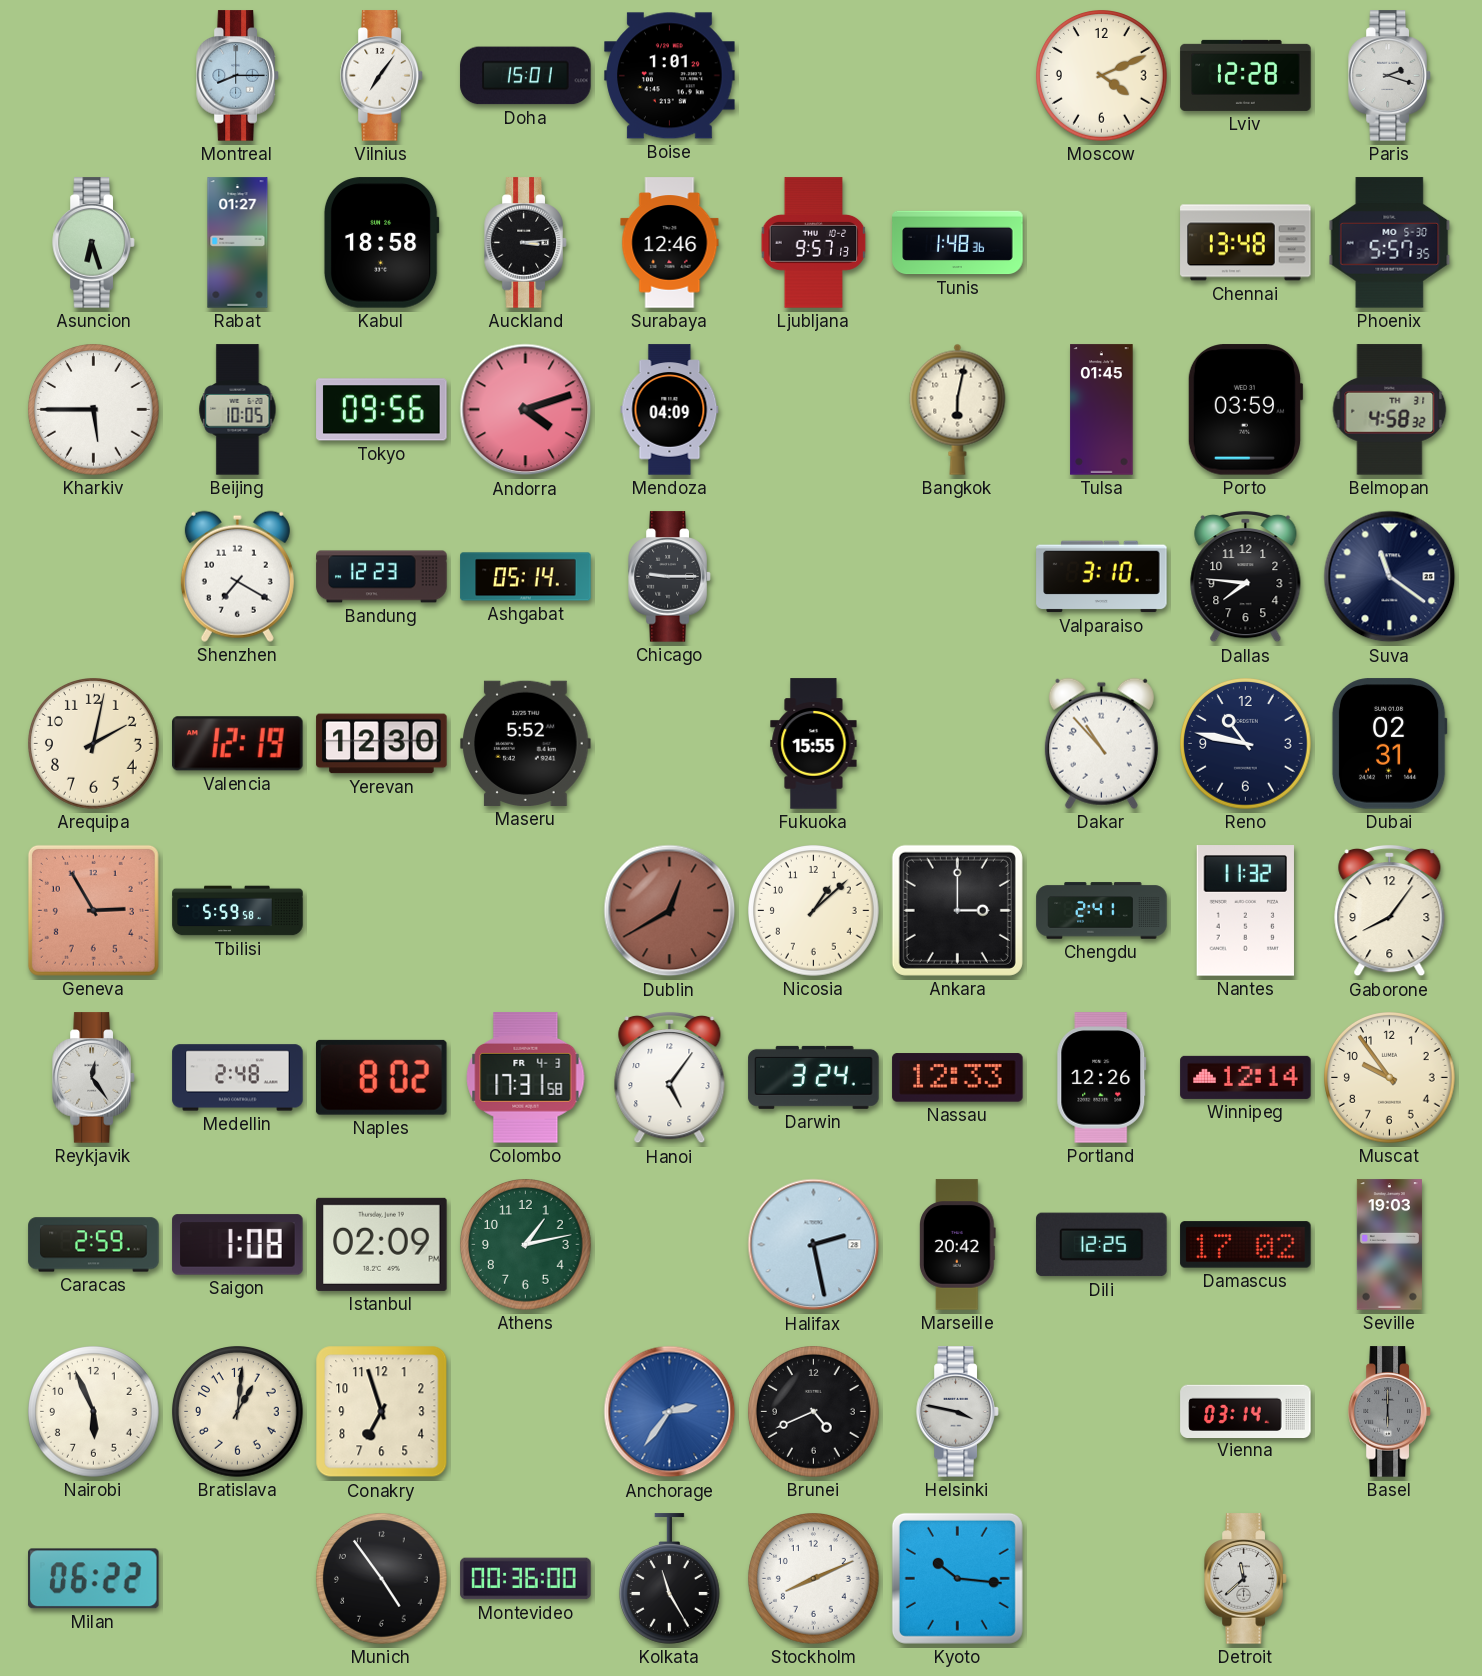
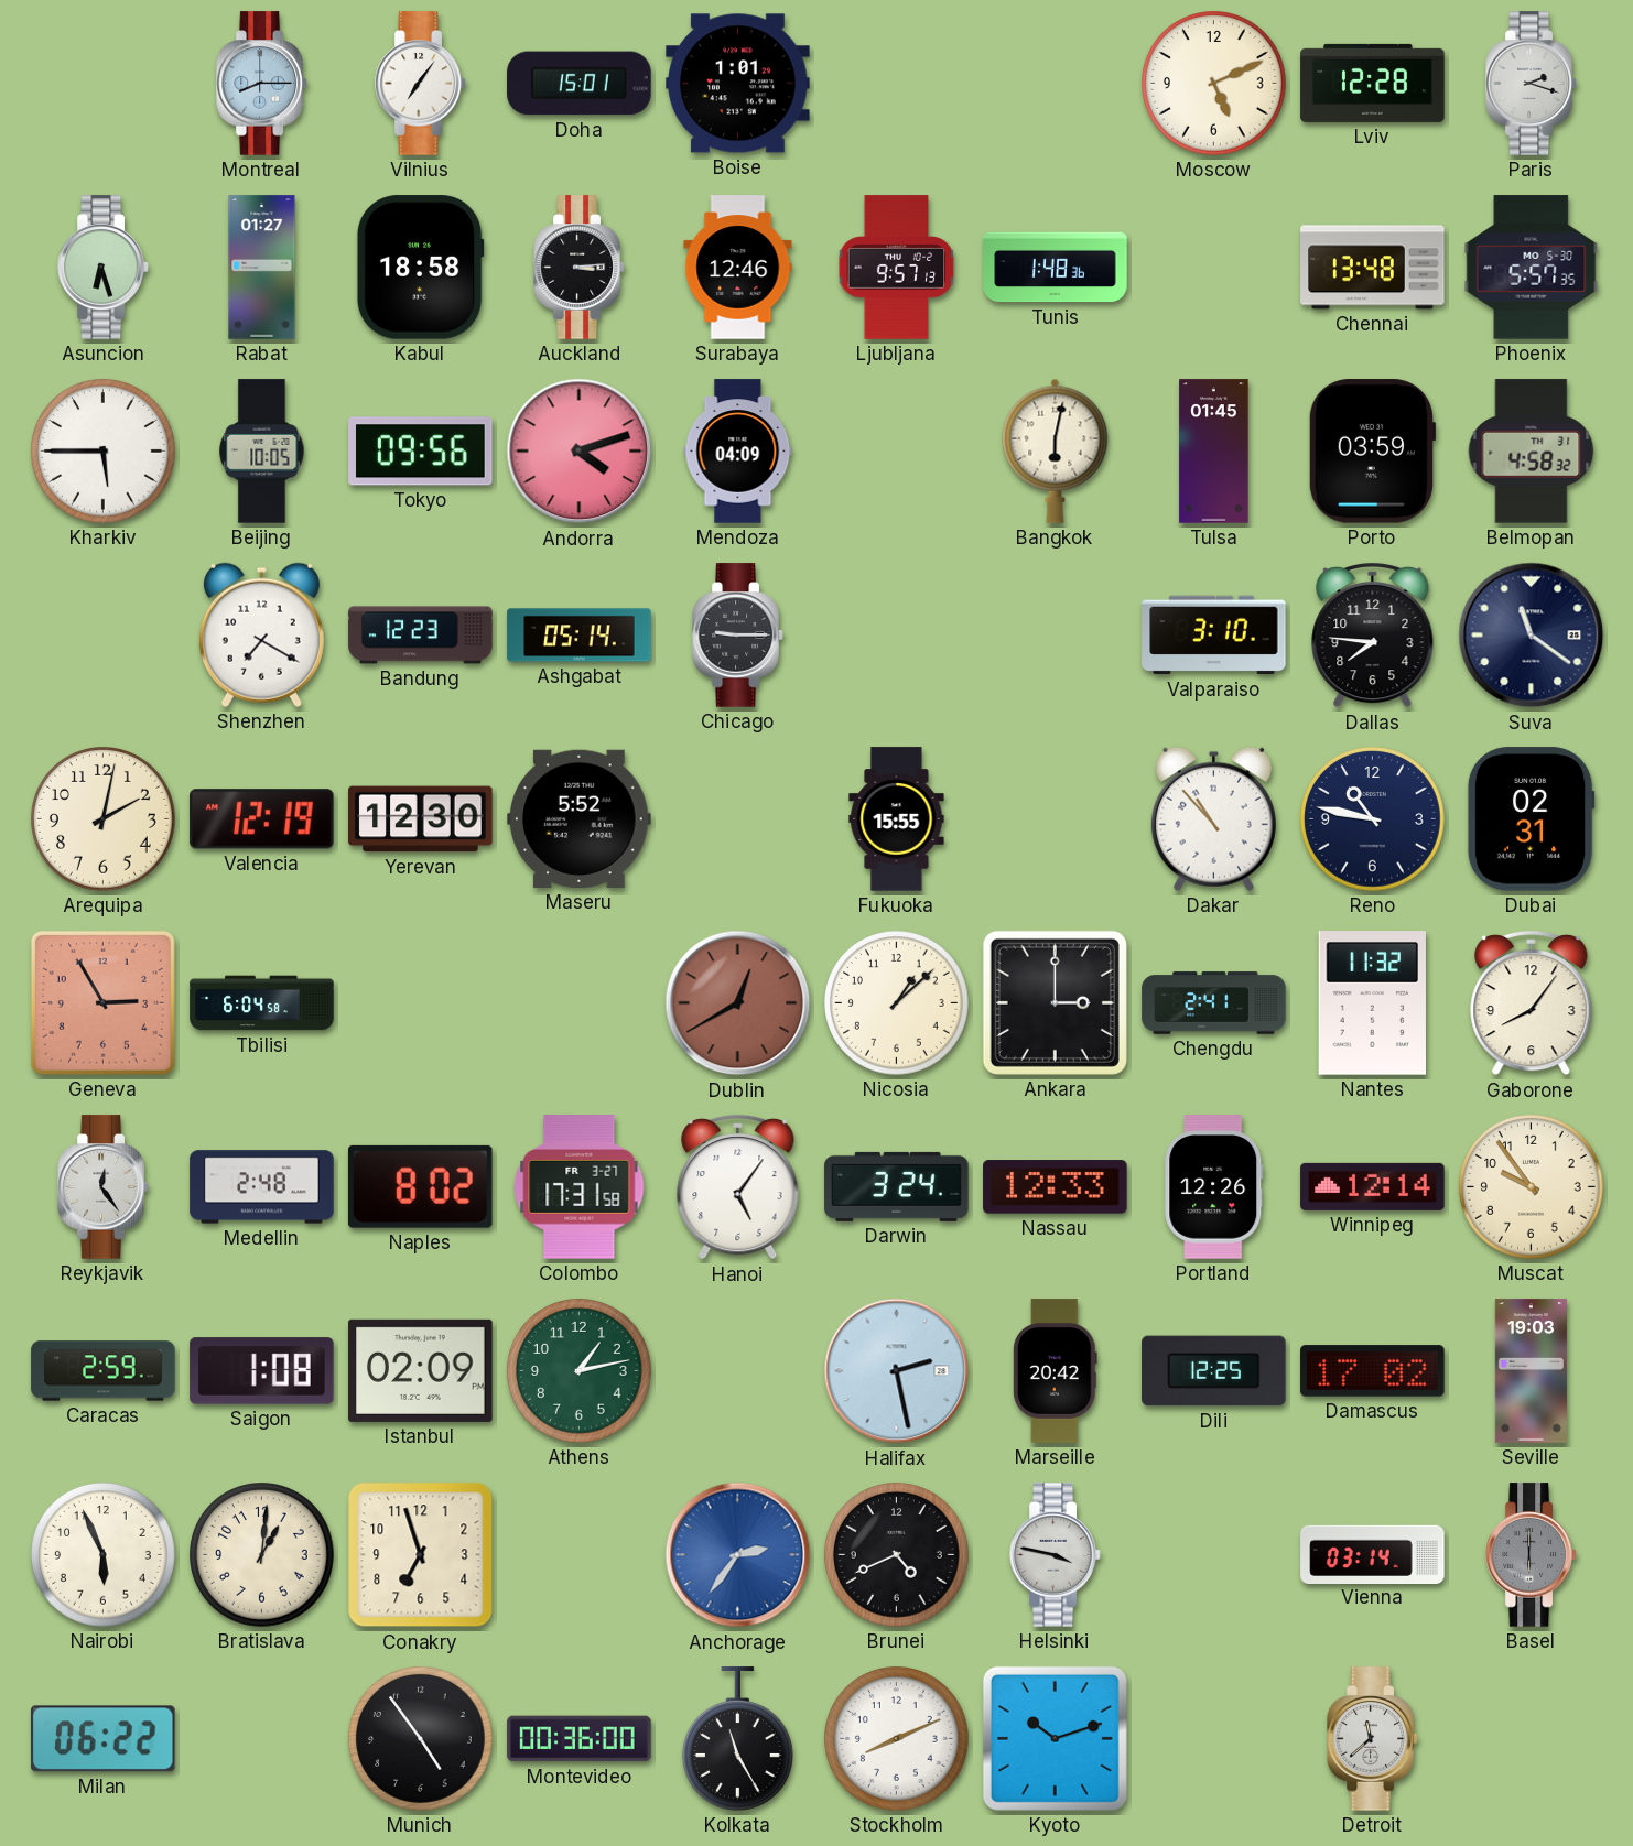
Moscow: 4:11 -> 5:11 (1214, 84)
Tbilisi: 5:59 -> 6:04 (262, 1003)
Colombo date: FR 4-3 -> FR 3-27 (580, 1187)
Kyoto: 10:16 -> 10:12 (1055, 1738)
